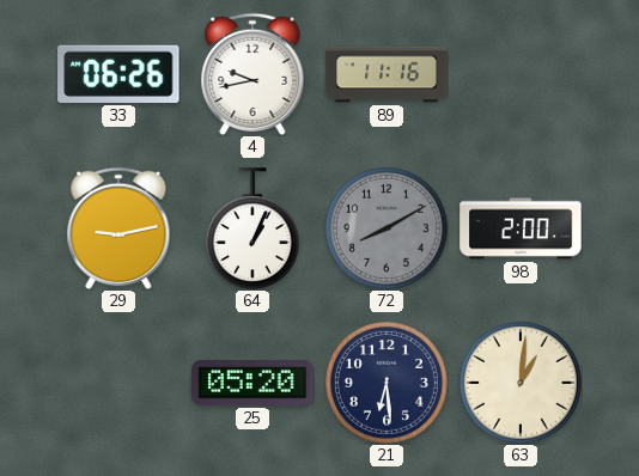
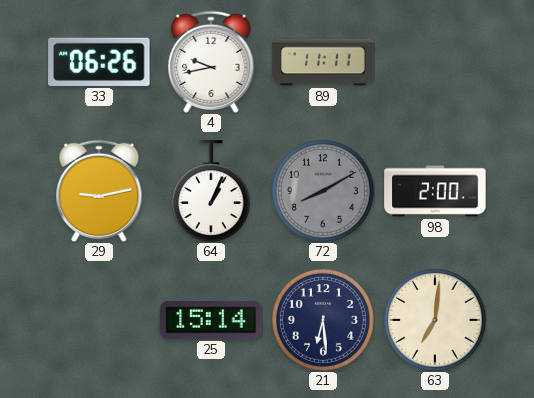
89: 11:16 -> 11:11 (323, 62)
25: 05:20 -> 15:14 (211, 321)
63: 1:01 -> 7:01 (435, 320)
